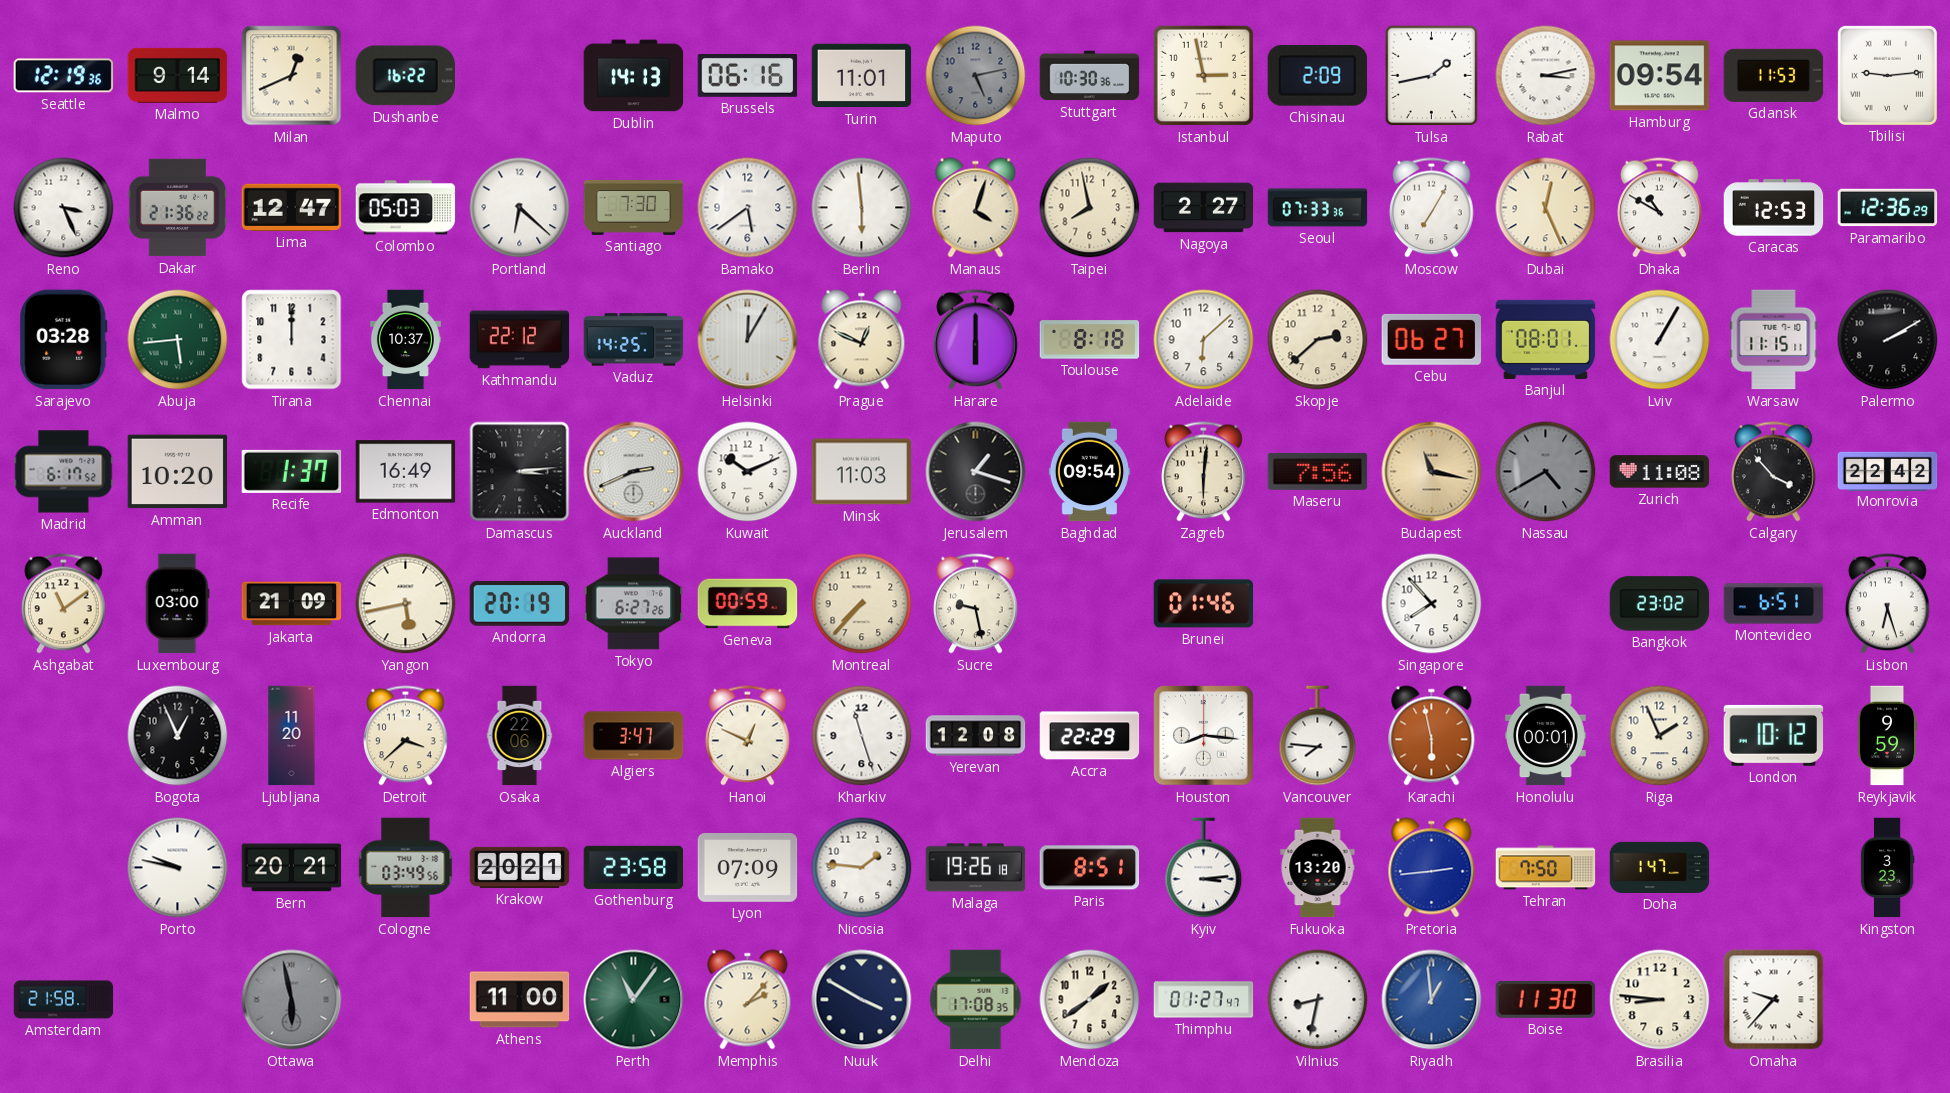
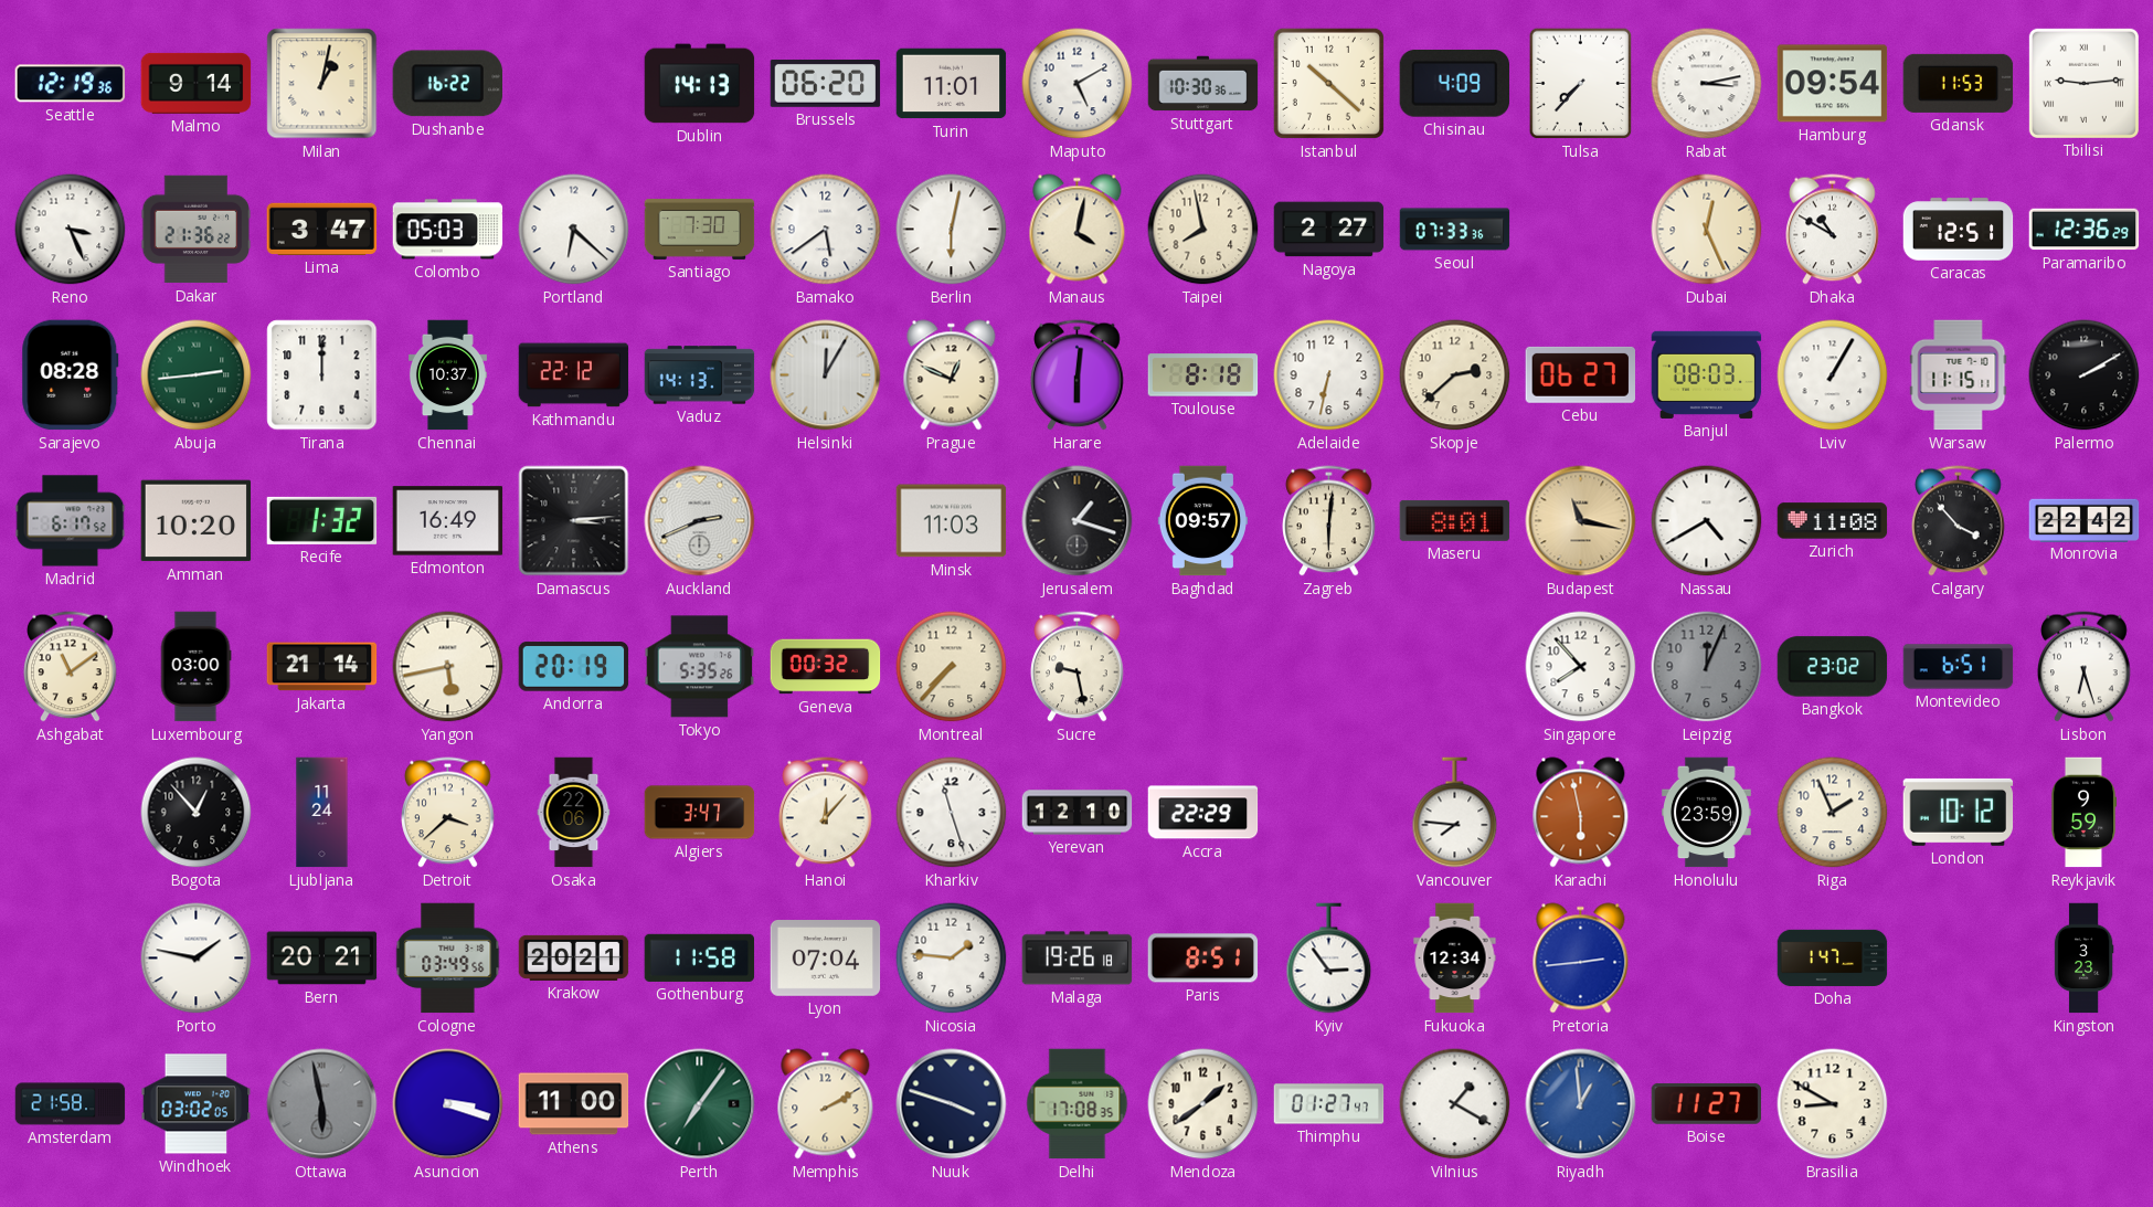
Milan: 12:41 -> 1:02 (322, 84)
Brussels: 06:16 -> 06:20 (826, 84)
Maputo: 5:13 -> 5:10 (1078, 84)
Maputo dial: grey -> white (1078, 84)
Istanbul: 2:58 -> 10:22 (1328, 83)
Chisinau: 2:09 -> 4:09 (1454, 84)
Tulsa: 1:43 -> 7:37 (1581, 84)
Lima: 12:47 -> 3:47 (322, 229)
Berlin: 5:59 -> 6:02 (952, 230)
Manaus: 4:03 -> 4:02 (1078, 230)
Moscow: 7:05 -> none (1432, 208)
Caracas: 12:53 -> 12:51 (1959, 230)
Sarajevo: 03:28 -> 08:28 (71, 375)
Abuja: 5:44 -> 2:44 (197, 375)
Vaduz: 14:25 -> 14:13 (700, 375)
Harare: 6:00 -> 6:01 (1078, 375)
Adelaide: 6:08 -> 6:32 (1329, 375)
Banjul: 08:01 -> 08:03 (1707, 374)
Recife: 1:37 -> 1:32 (322, 520)
Kuwait: 10:11 -> none (748, 472)
Baghdad: 09:54 -> 09:57 (1202, 521)
Maseru: 7:56 -> 8:01 (1455, 520)
Nassau dial: grey -> white (1707, 521)
Jakarta: 21:09 -> 21:14 (322, 667)
Tokyo: 6:27 -> 5:35 (700, 667)
Geneva: 00:59 -> 00:32 (826, 667)
Brunei: 01:46 -> none (1204, 604)
Leipzig: none -> 12:04 (1707, 667)
Bogota: 12:56 -> 12:53 (197, 813)
Ljubljana: 11:20 -> 11:24 (322, 813)
Hanoi: 12:49 -> 12:07 (826, 813)
Yerevan: 12:08 -> 12:10 (1078, 813)
Houston: 8:16 -> none (1204, 736)
Honolulu: 00:01 -> 23:59 (1707, 813)
Porto: 9:47 -> 1:47 (197, 959)
Gothenburg: 23:58 -> 11:58 (700, 957)
Lyon: 07:09 -> 07:04 (826, 959)
Kyiv: 3:14 -> 2:54 (1329, 959)
Fukuoka: 13:20 -> 12:34 (1455, 959)
Tehran: 7:50 -> none (1546, 868)
Windhoek: none -> 03:02 (197, 1104)
Asuncion: none -> 3:18 (448, 1104)
Perth: 11:06 -> 7:06 (700, 1104)
Memphis: 2:07 -> 2:10 (826, 1104)
Nuuk: 3:50 -> 3:48 (952, 1104)
Vilnius: 8:32 -> 1:20 (1455, 1104)
Boise: 11:30 -> 11:27 (1707, 1103)
Brasilia: 8:46 -> 8:50 (1833, 1104)
Omaha: 9:37 -> none (1774, 1000)
